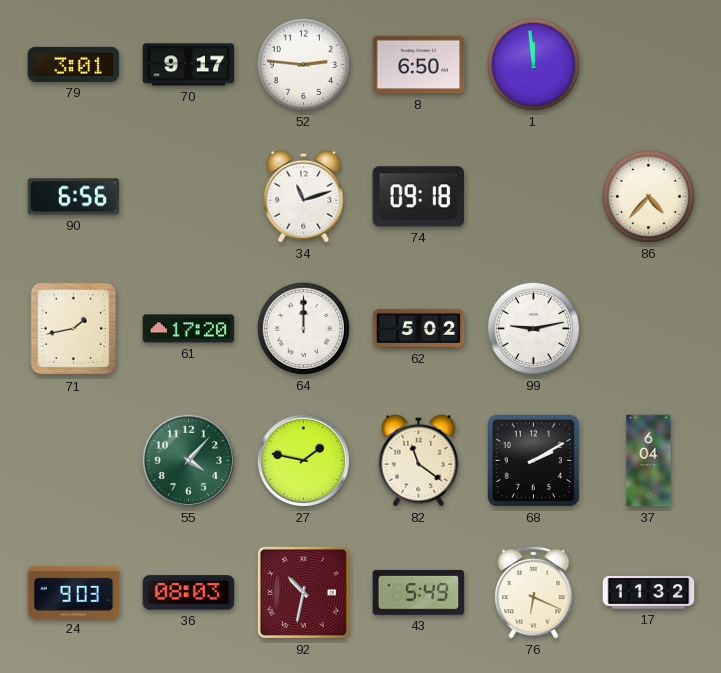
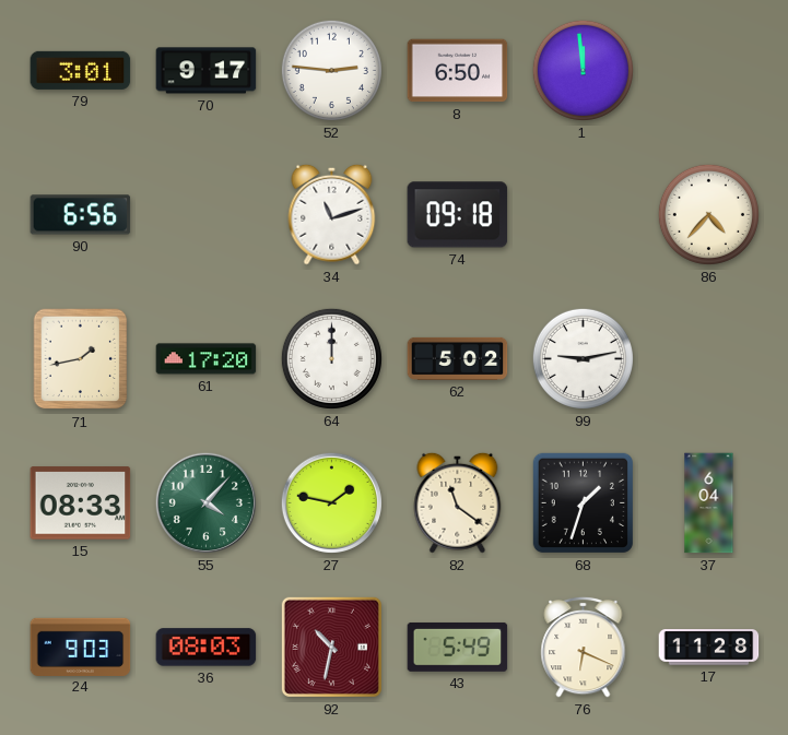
15: none -> 08:33 (81, 503)
68: 2:10 -> 1:33 (583, 502)
17: 11:32 -> 11:28 (709, 648)
